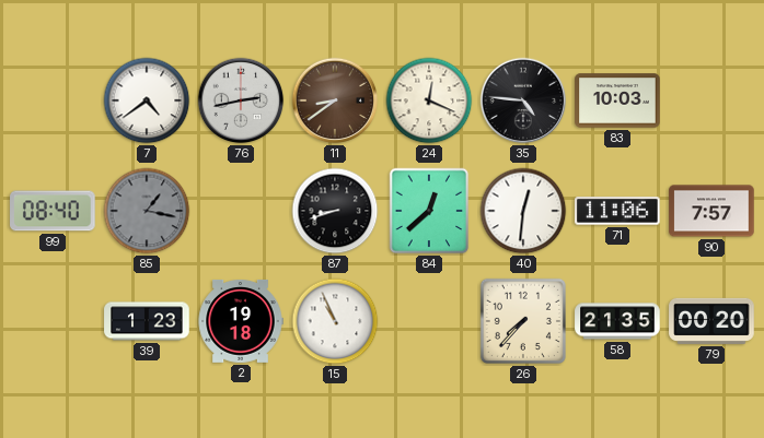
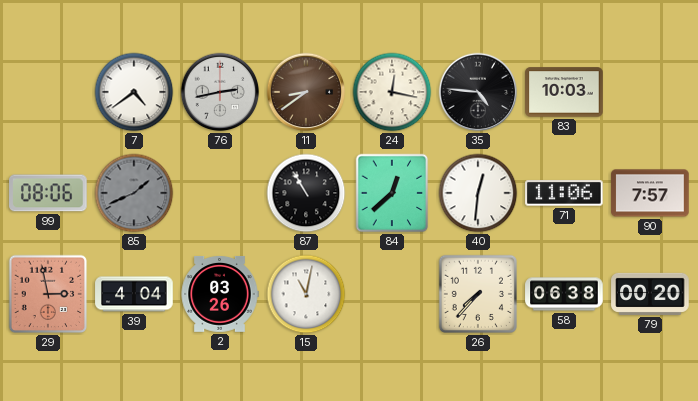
24: 12:19 -> 12:17 (392, 92)
99: 08:40 -> 08:06 (48, 193)
85: 1:17 -> 1:41 (134, 193)
87: 8:42 -> 10:55 (306, 193)
29: none -> 2:58 (48, 294)
39: 1:23 -> 4:04 (134, 294)
2: 19:18 -> 03:26 (220, 295)
15: 10:56 -> 11:02 (306, 294)
58: 21:35 -> 06:38 (564, 294)
